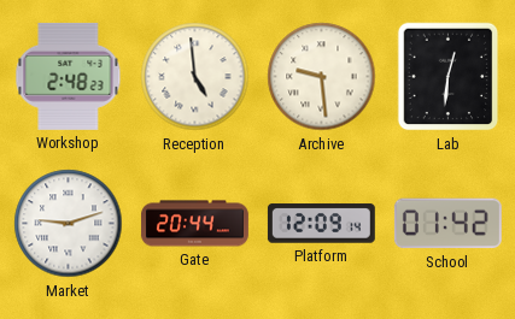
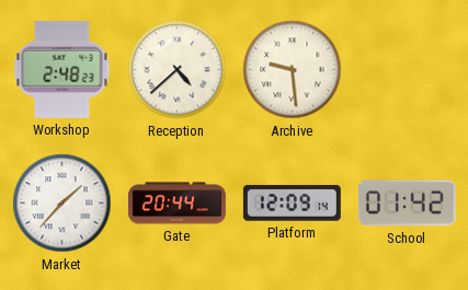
Reception: 4:59 -> 4:38 (178, 70)
Lab: 12:31 -> none (449, 77)
Market: 9:12 -> 1:37 (62, 204)
